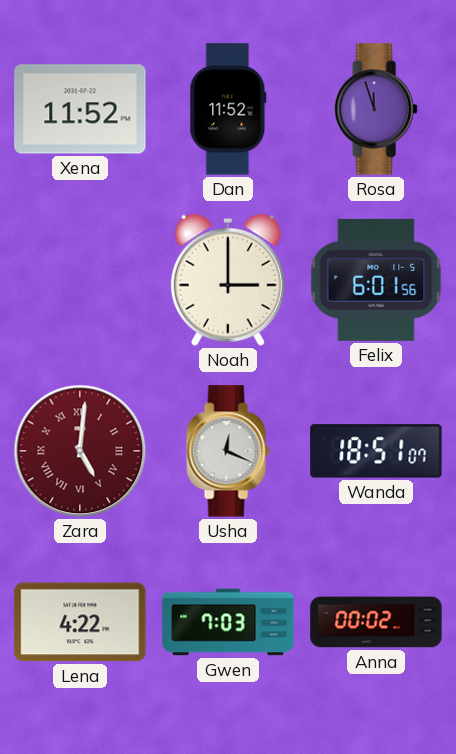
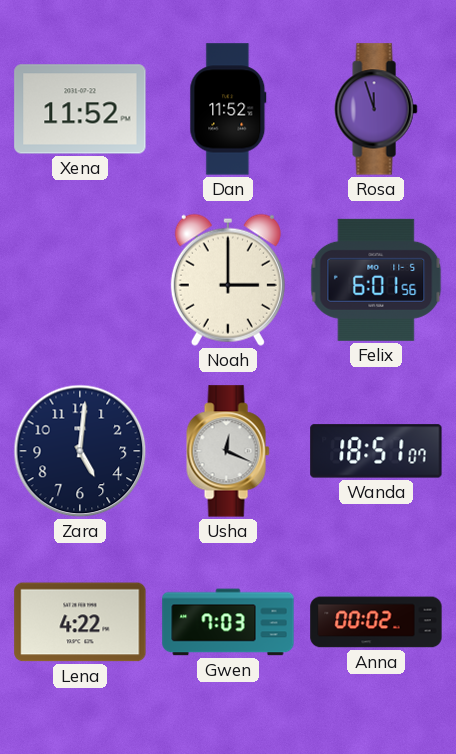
Zara dial: burgundy -> navy (80, 451)
Zara numerals: Roman -> Arabic (80, 451)
